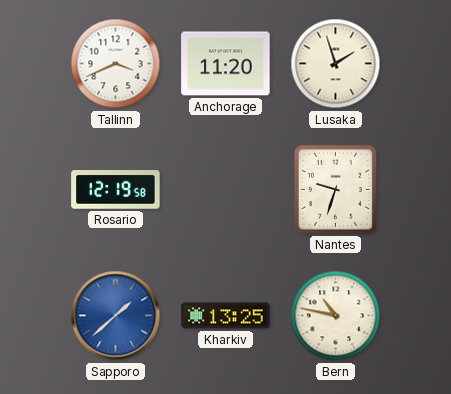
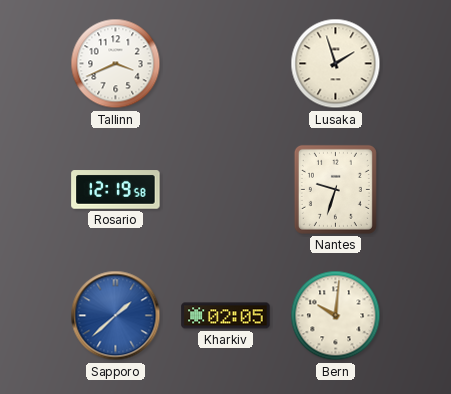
Anchorage: 11:20 -> none (226, 64)
Kharkiv: 13:25 -> 02:05 (226, 316)
Bern: 10:47 -> 10:01 (336, 316)
